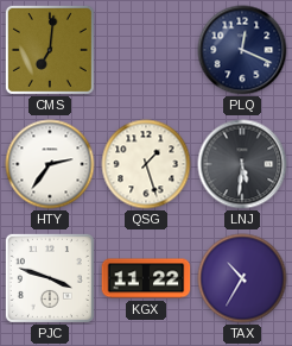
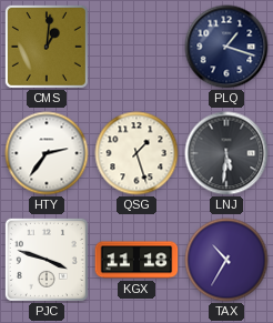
CMS: 7:01 -> 1:01 (47, 47)
PLQ: 12:19 -> 1:18 (226, 47)
KGX: 11:22 -> 11:18 (136, 260)
